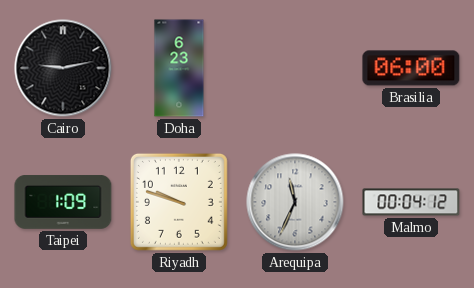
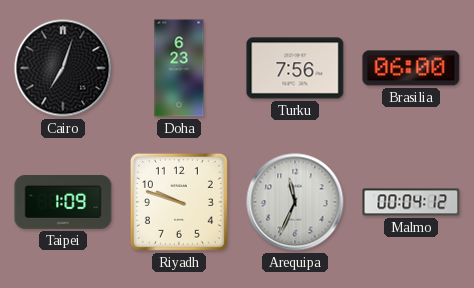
Cairo: 9:13 -> 7:03 (63, 68)
Turku: none -> 7:56 (295, 68)
